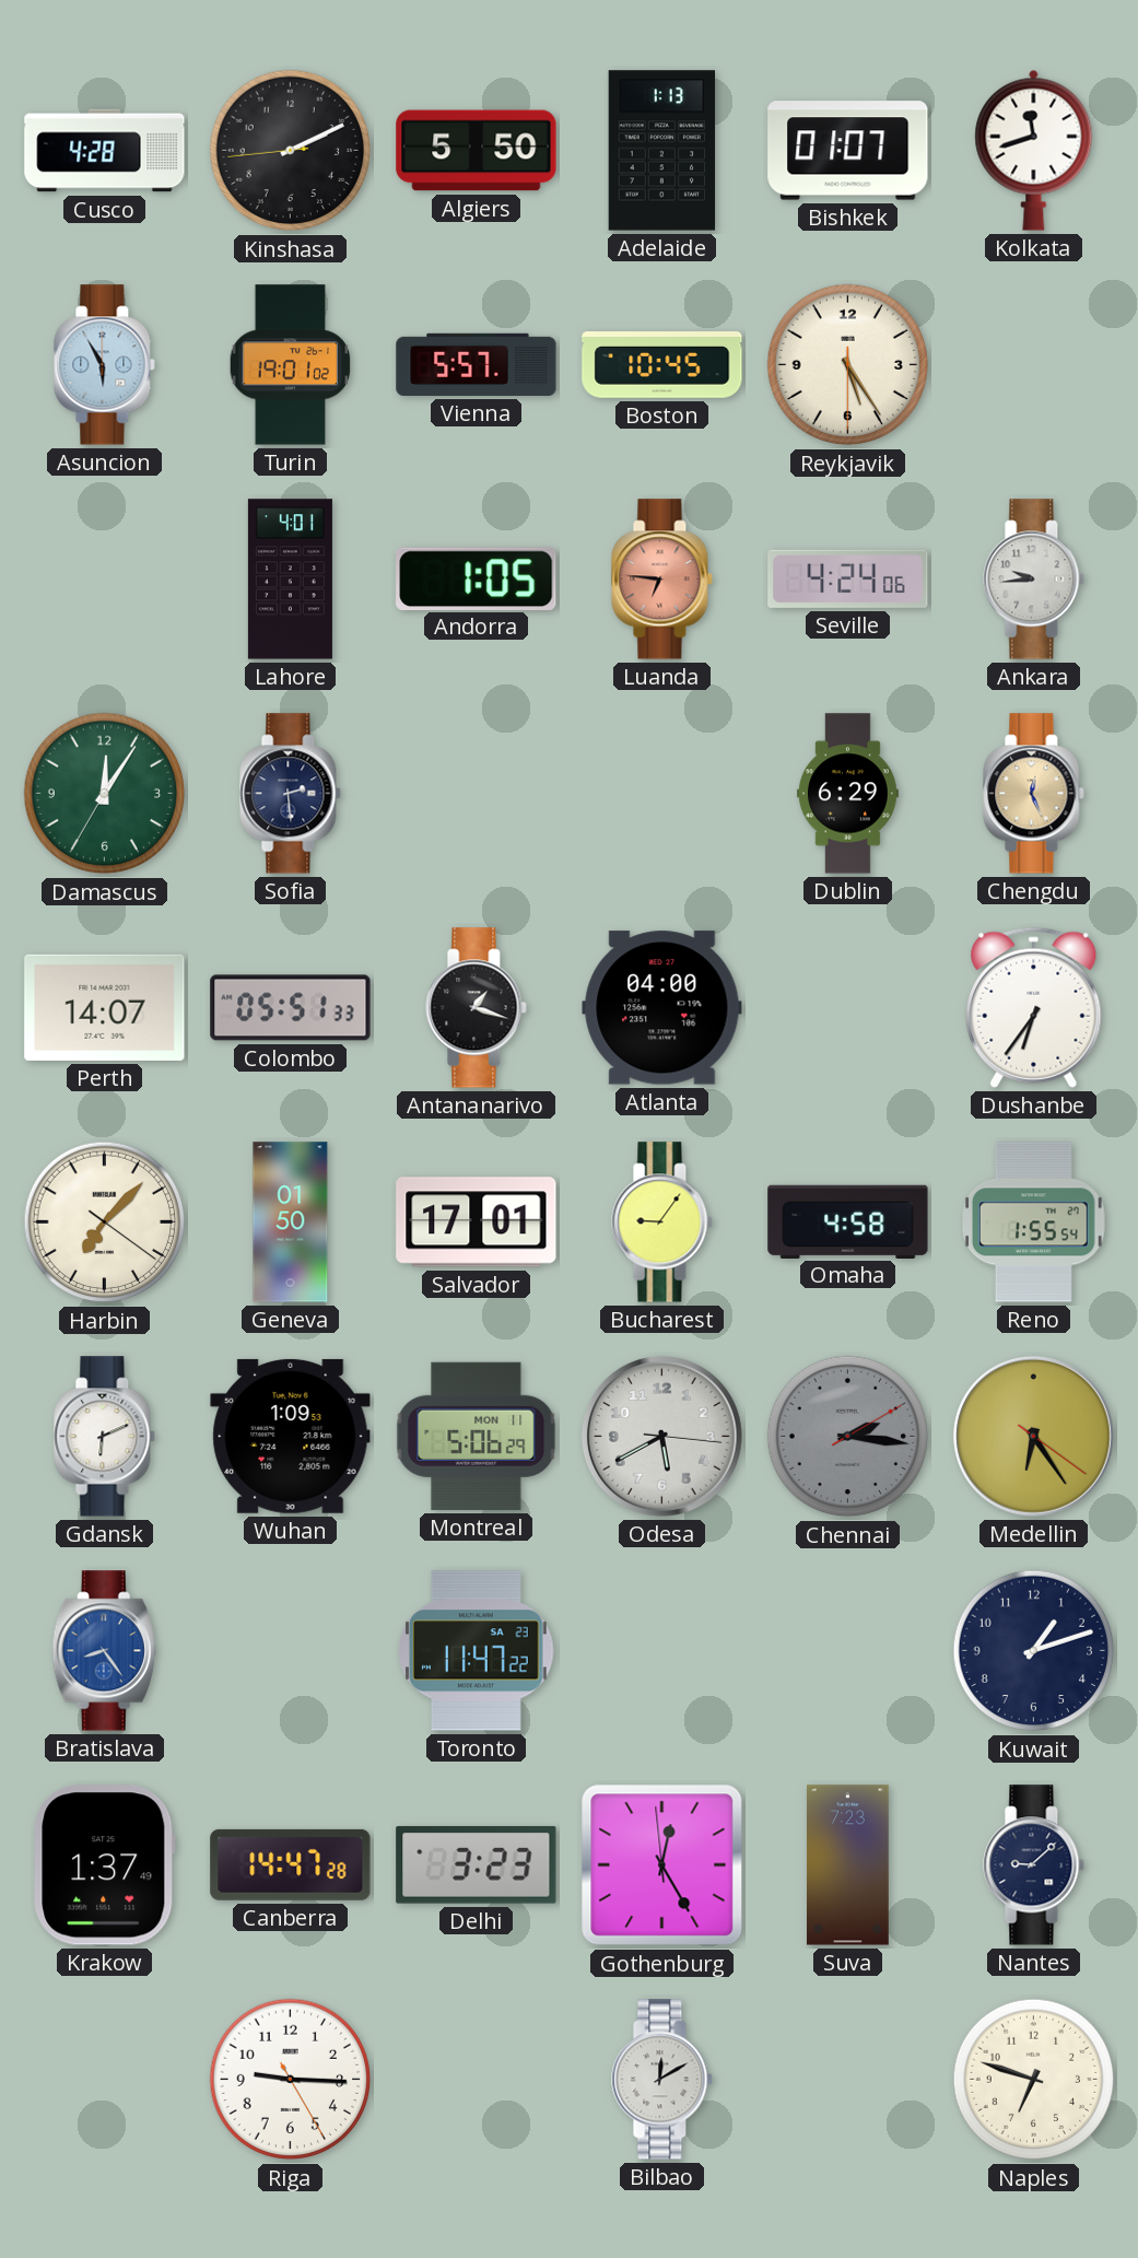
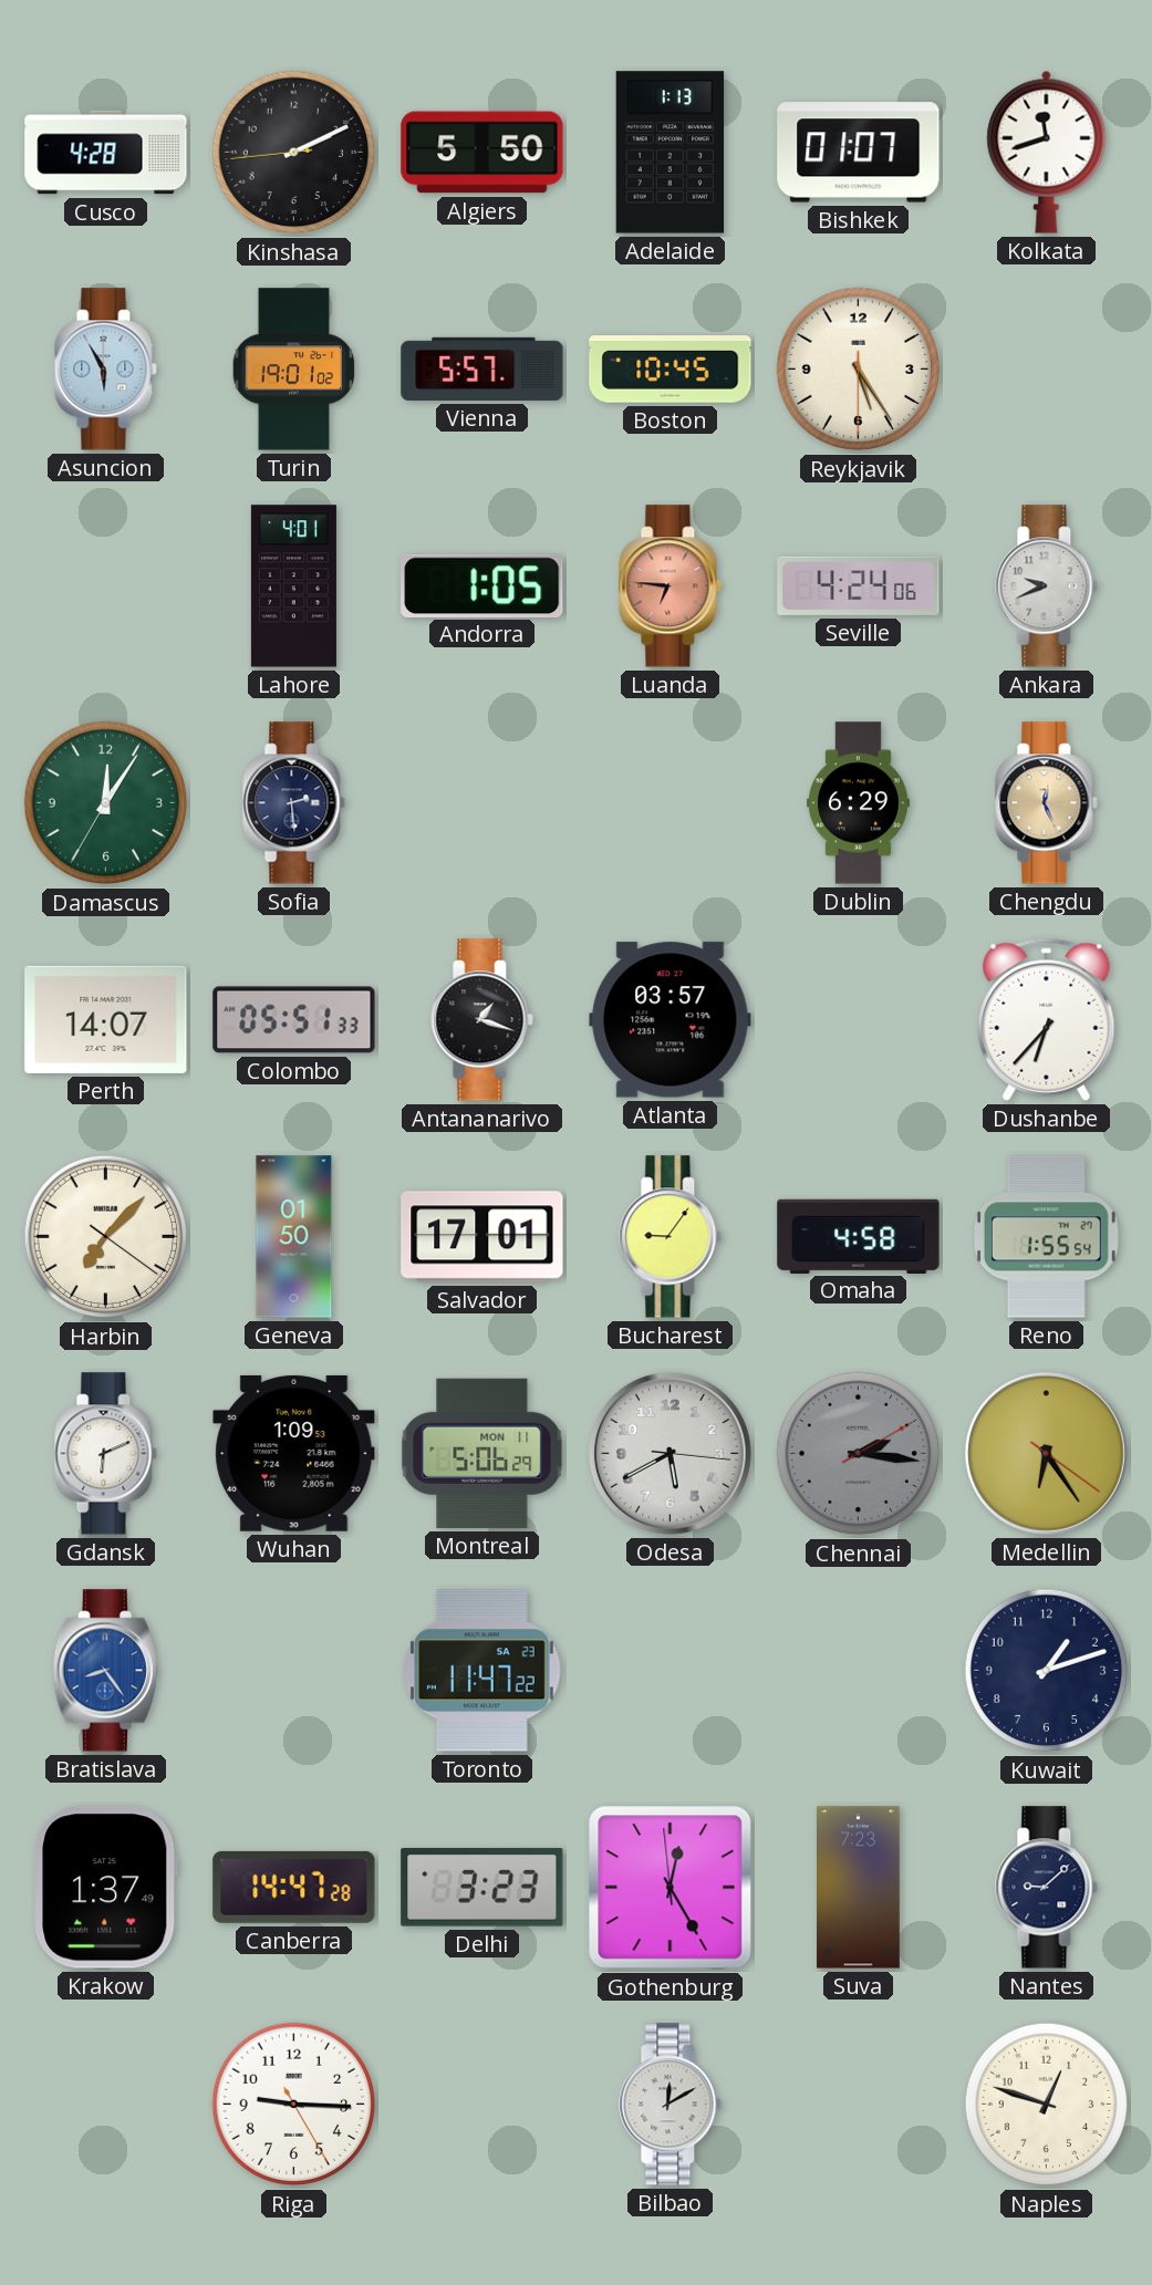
Ankara: 9:44 -> 9:41 (1047, 586)
Atlanta: 04:00 -> 03:57 (671, 1020)
Dushanbe: 6:36 -> 6:37 (1047, 1019)
Naples: 6:48 -> 12:48 (1047, 2105)
